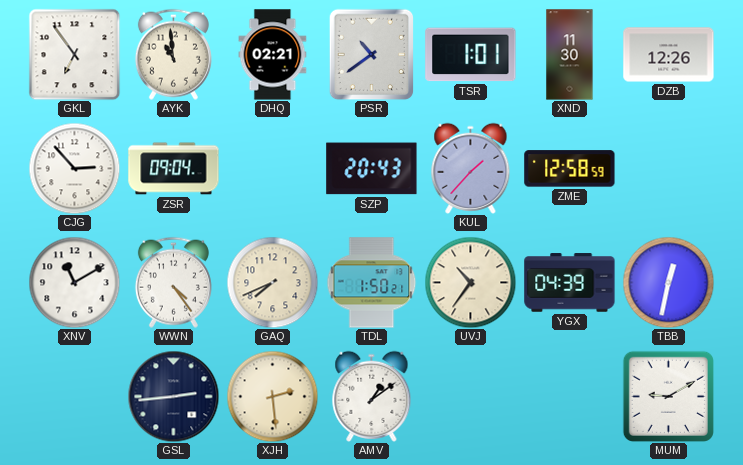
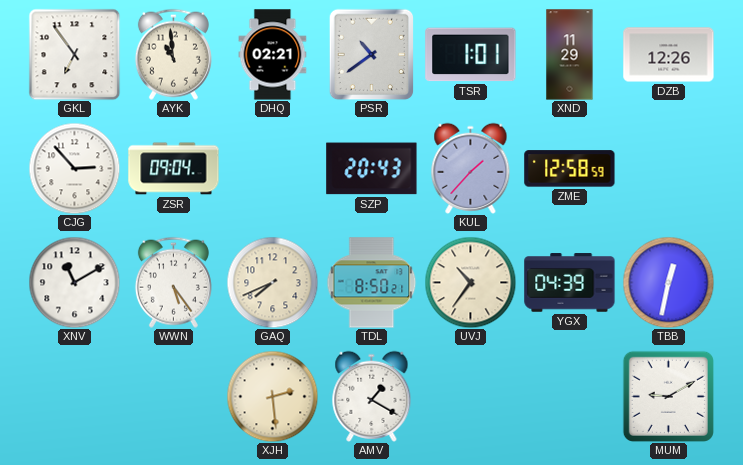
XND: 11:30 -> 11:29 (570, 55)
WWN: 4:24 -> 5:24 (173, 282)
TDL: 1:50 -> 8:50 (372, 283)
GSL: 2:44 -> none (173, 396)
AMV: 1:09 -> 1:20 (372, 396)
